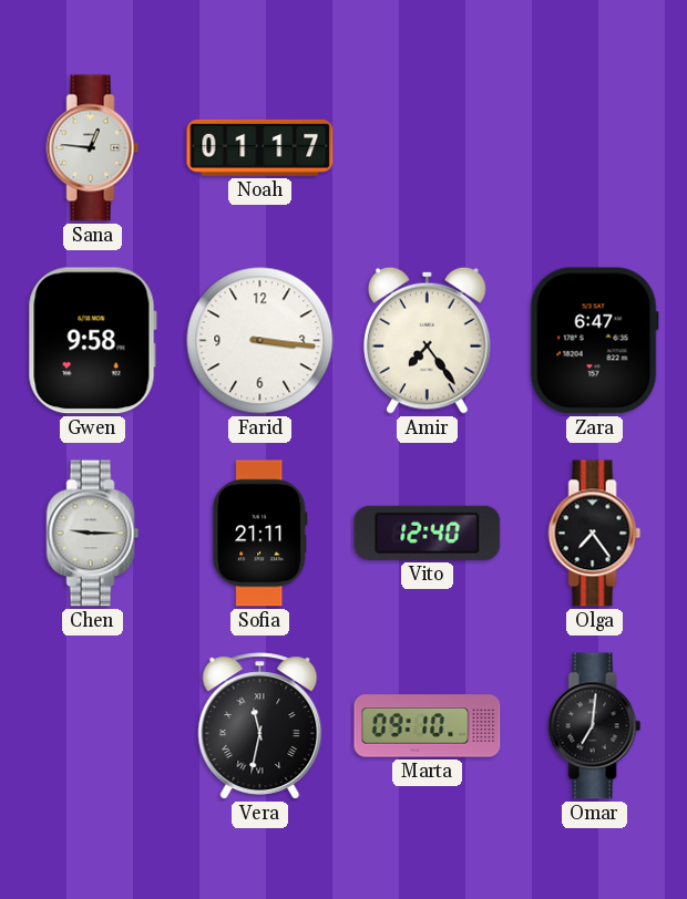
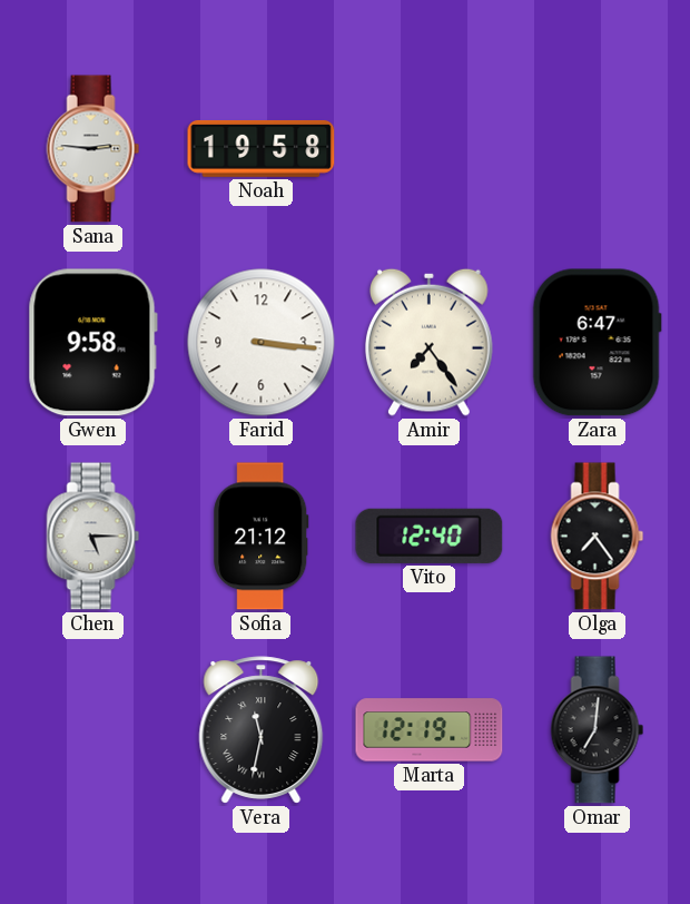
Sana: 12:46 -> 2:46 (93, 149)
Noah: 01:17 -> 19:58 (262, 148)
Chen: 9:15 -> 5:15 (93, 537)
Sofia: 21:11 -> 21:12 (262, 537)
Marta: 09:10 -> 12:19 (430, 730)
